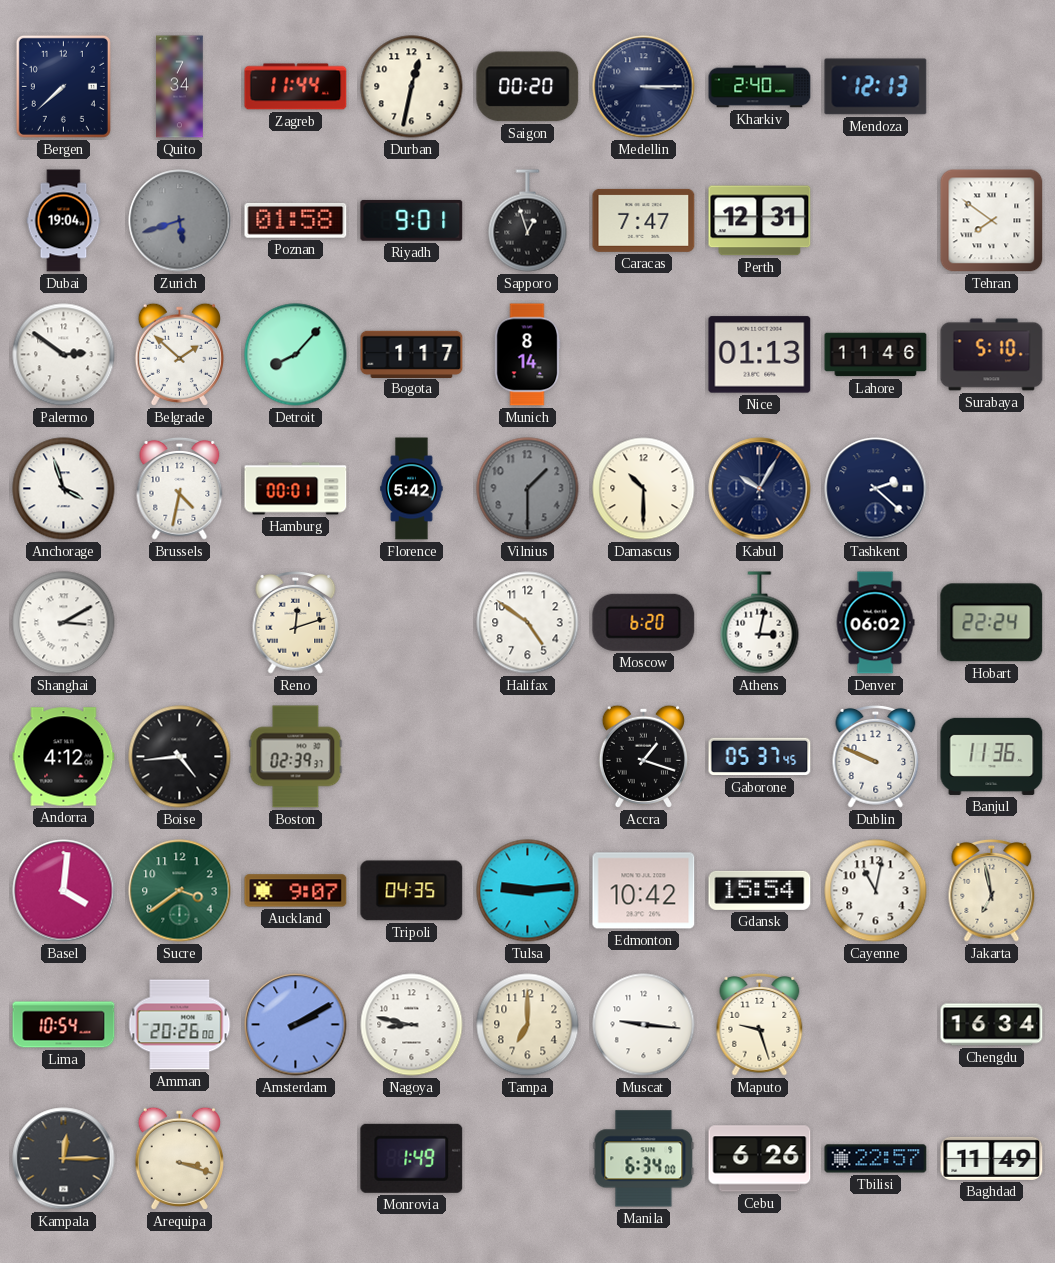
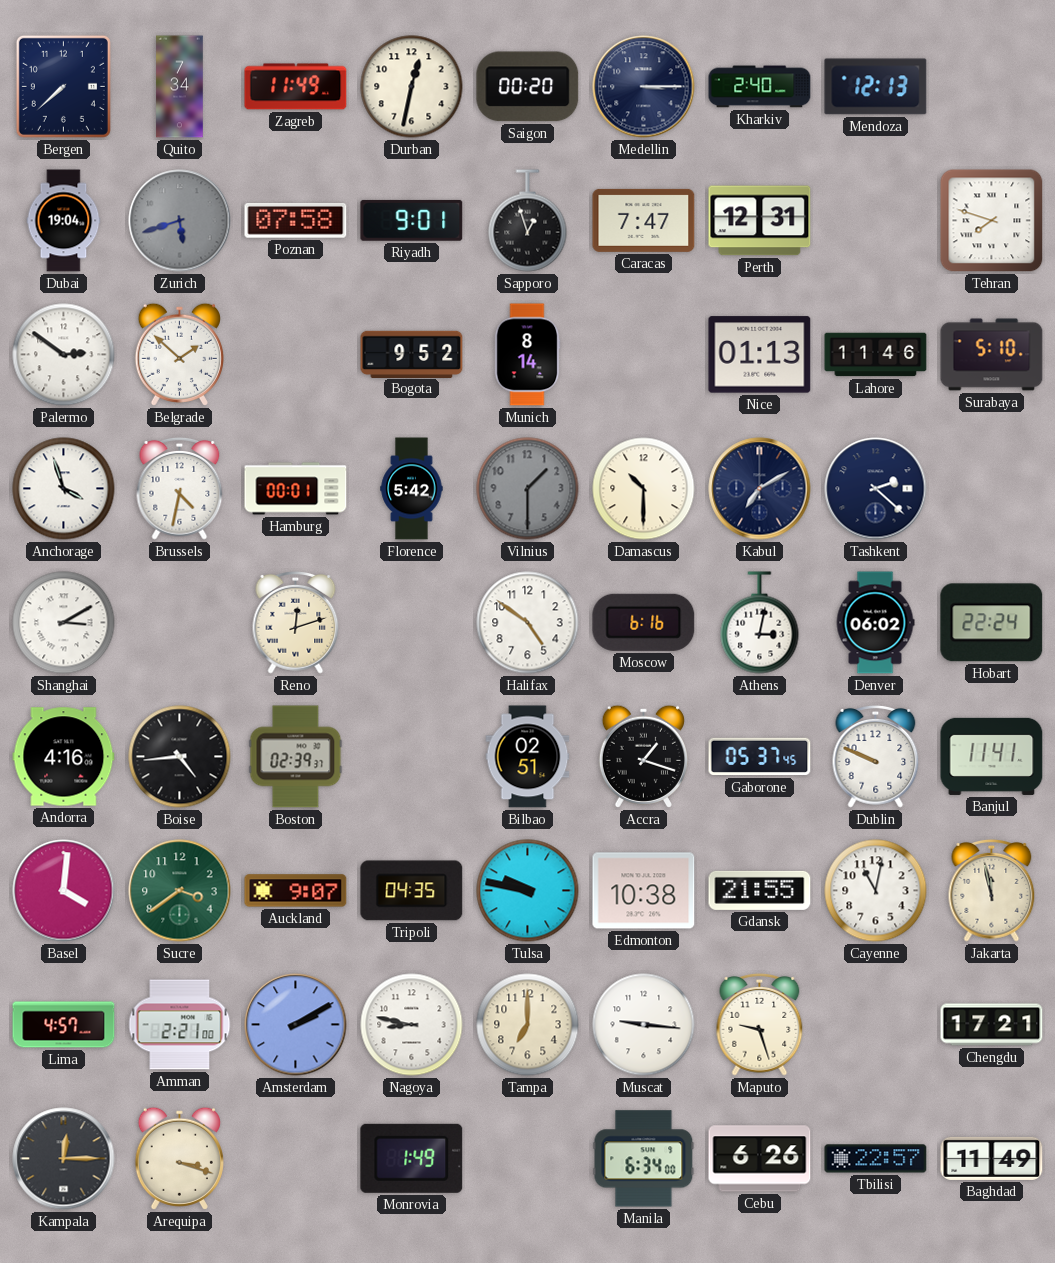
Zagreb: 11:44 -> 11:49 (296, 87)
Poznan: 01:58 -> 07:58 (296, 221)
Tehran: 7:51 -> 7:48 (992, 221)
Detroit: 8:07 -> none (296, 355)
Bogota: 1:17 -> 9:52 (412, 354)
Kabul: 10:05 -> 7:10 (760, 489)
Moscow: 6:20 -> 6:16 (644, 622)
Andorra: 4:12 -> 4:16 (64, 757)
Bilbao: none -> 02:51 (528, 757)
Banjul: 11:36 -> 11:41 (992, 756)
Tulsa: 9:14 -> 9:47 (528, 891)
Edmonton: 10:42 -> 10:38 (644, 891)
Gdansk: 15:54 -> 21:55 (760, 890)
Jakarta: 6:58 -> 11:58 (992, 890)
Lima: 10:54 -> 4:57 (64, 1025)
Amman: 20:26 -> 2:21 (180, 1025)
Chengdu: 16:34 -> 17:21 (992, 1025)
